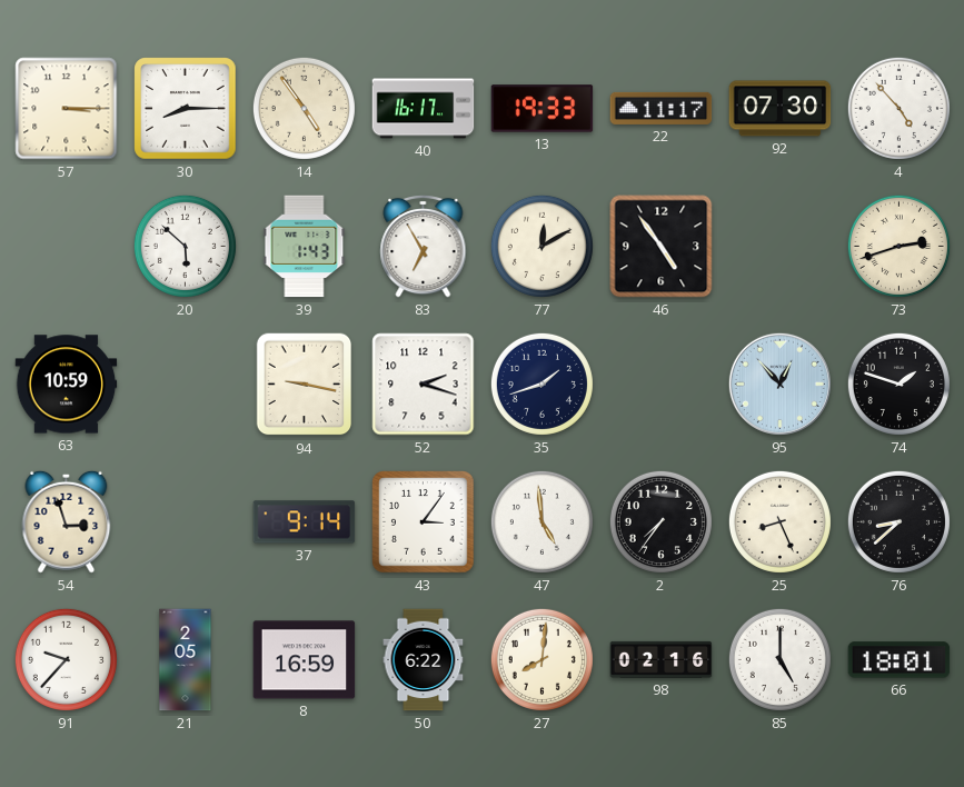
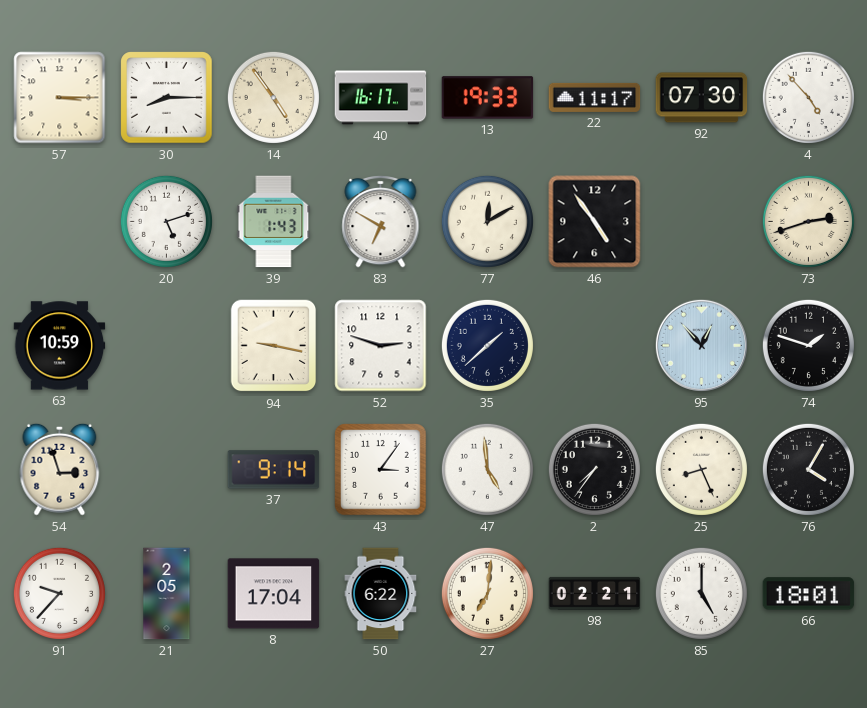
20: 5:52 -> 5:12 (166, 221)
83: 6:55 -> 6:50 (381, 221)
52: 2:18 -> 2:48 (381, 346)
35: 1:42 -> 1:38 (487, 345)
76: 8:38 -> 4:05 (808, 469)
8: 16:59 -> 17:04 (274, 594)
27: 8:01 -> 7:01 (487, 593)
98: 02:16 -> 02:21 (595, 593)
